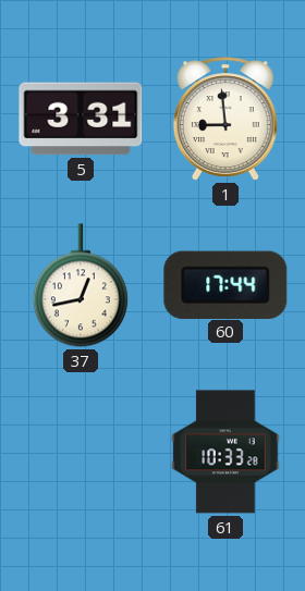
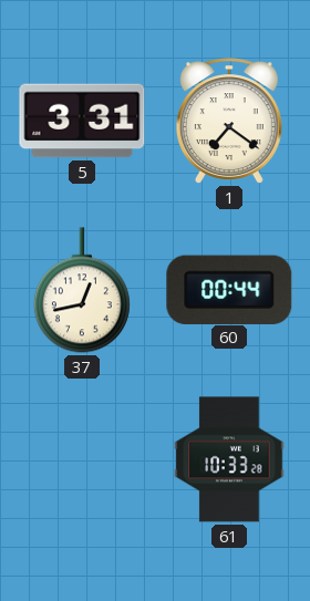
1: 8:59 -> 7:21 (229, 121)
60: 17:44 -> 00:44 (229, 289)
